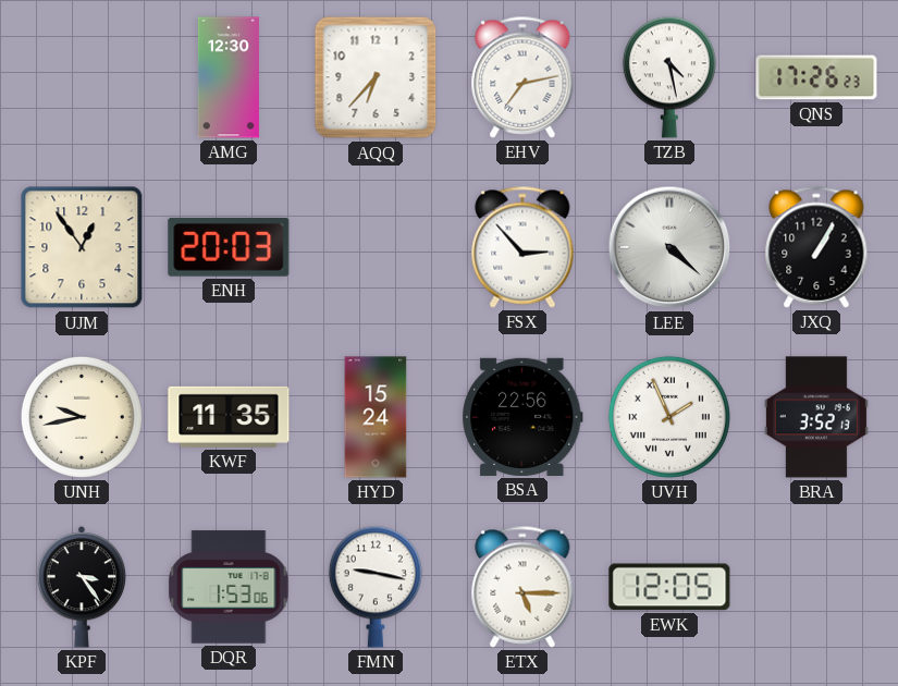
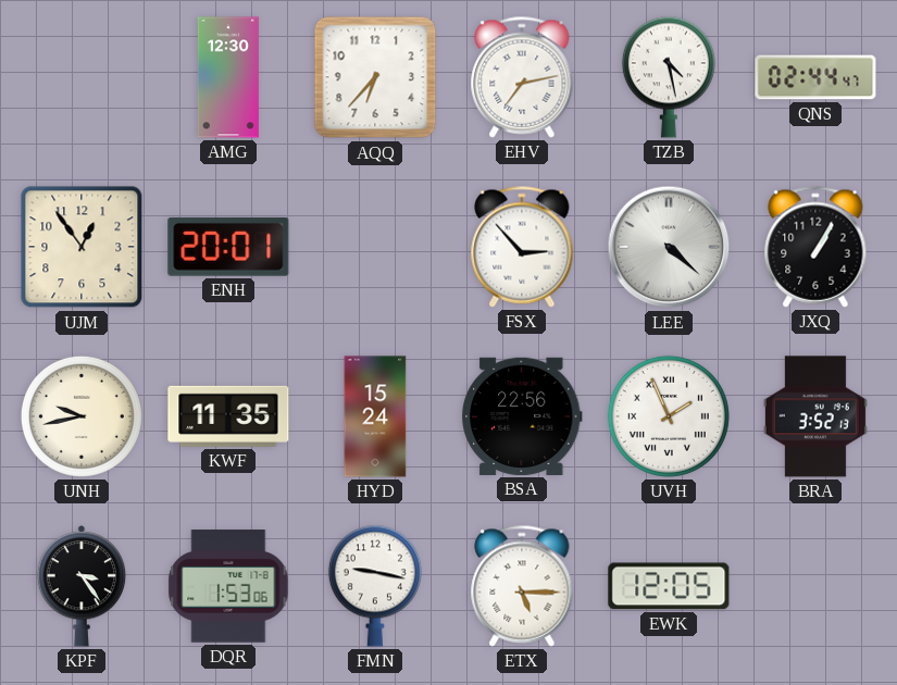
QNS: 17:26 -> 02:44 (815, 77)
ENH: 20:03 -> 20:01 (228, 247)
